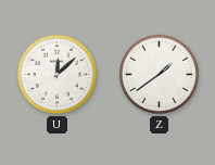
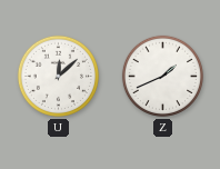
Z: 1:39 -> 1:41 (162, 76)
